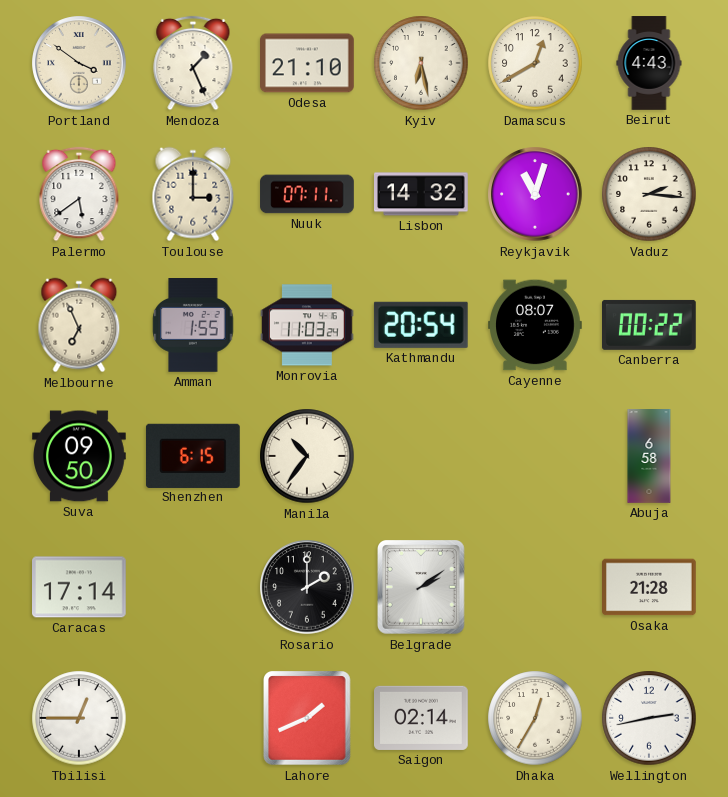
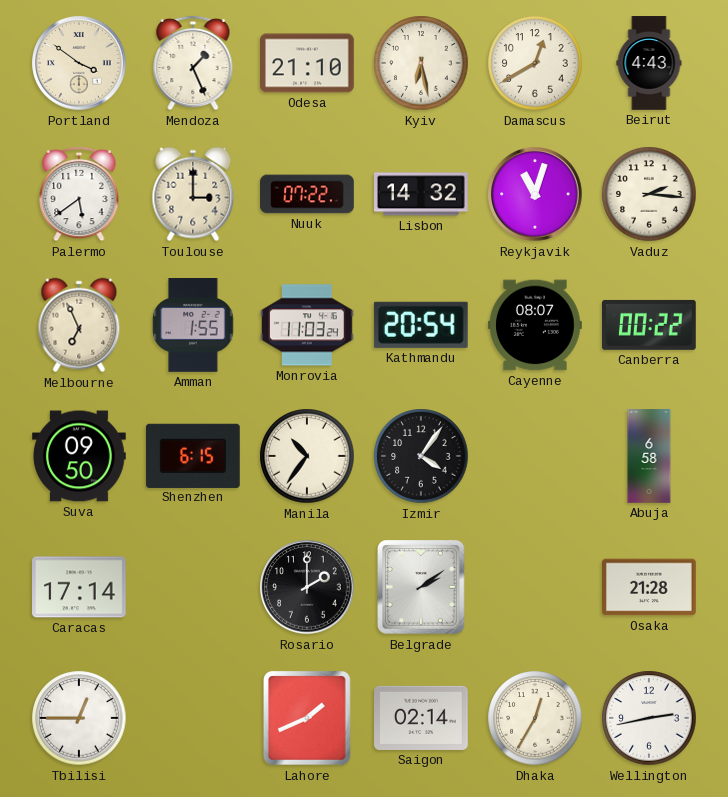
Nuuk: 07:11 -> 07:22 (307, 194)
Izmir: none -> 4:06 (421, 456)
